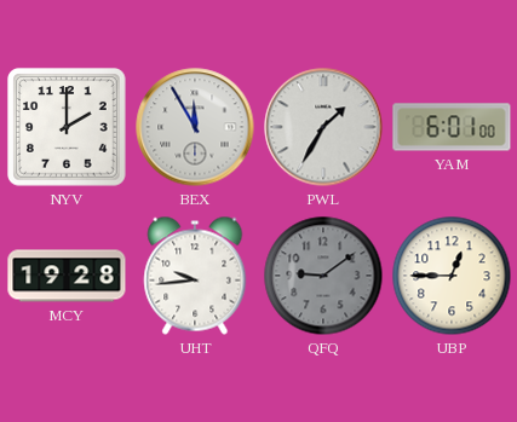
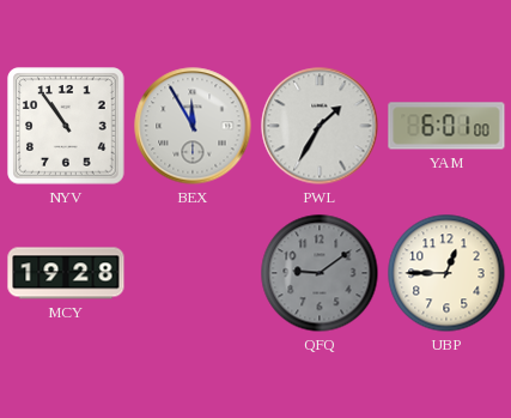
NYV: 2:00 -> 10:54 (66, 126)
UHT: 9:44 -> none (195, 276)
